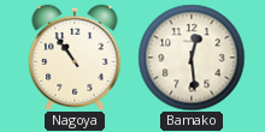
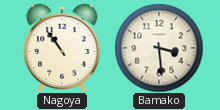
Bamako: 12:29 -> 3:29 (159, 48)
